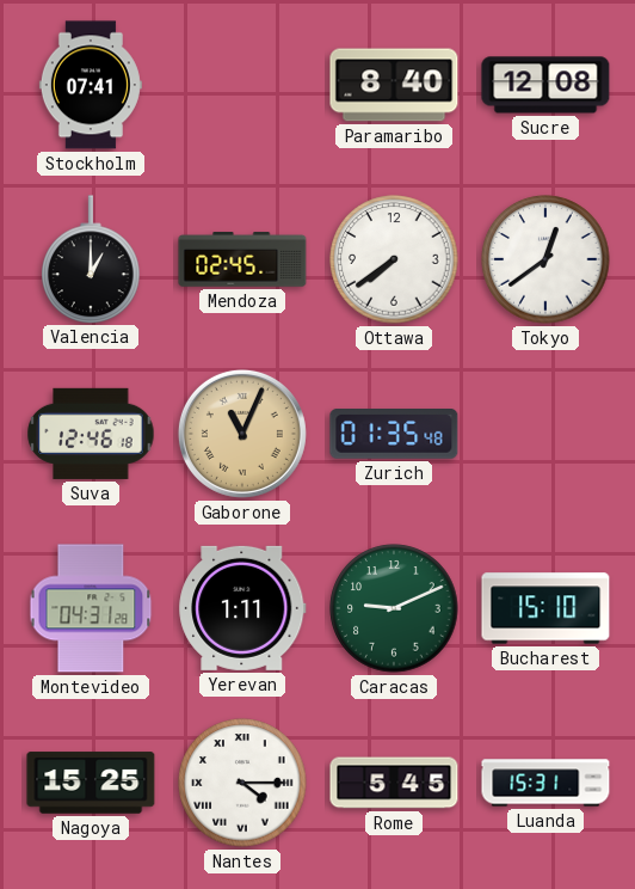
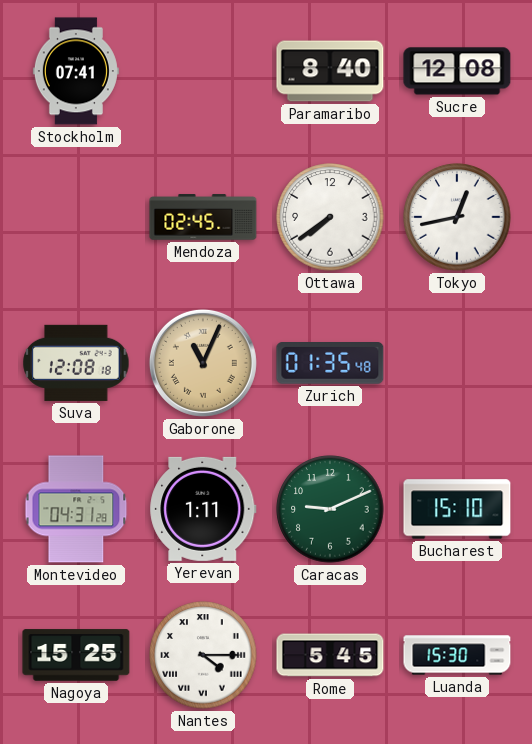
Valencia: 1:00 -> none (91, 259)
Tokyo: 12:39 -> 12:43 (457, 217)
Suva: 12:46 -> 12:08 (76, 363)
Luanda: 15:31 -> 15:30 (457, 655)
